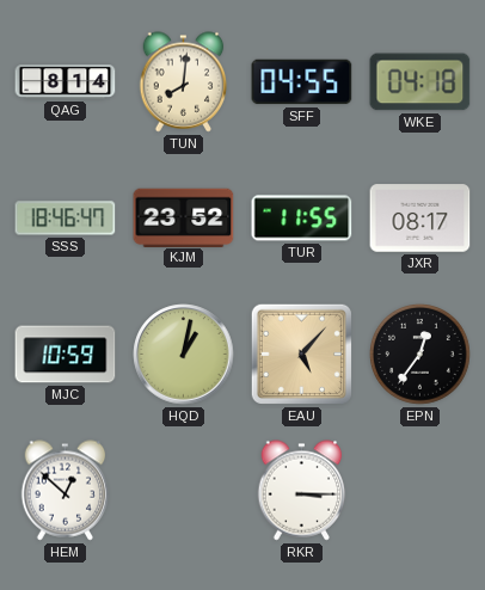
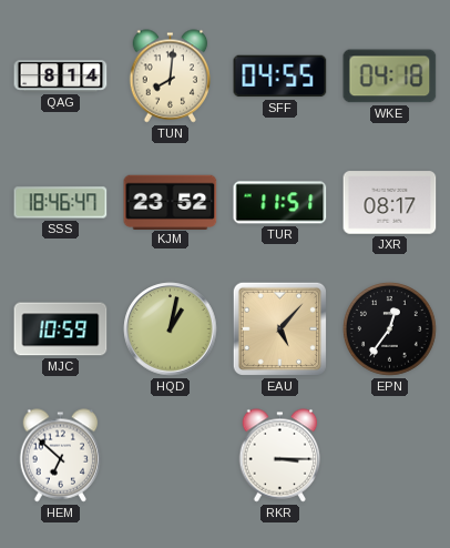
TUR: 11:55 -> 11:51 (280, 203)
HEM: 12:52 -> 6:52 (61, 456)
